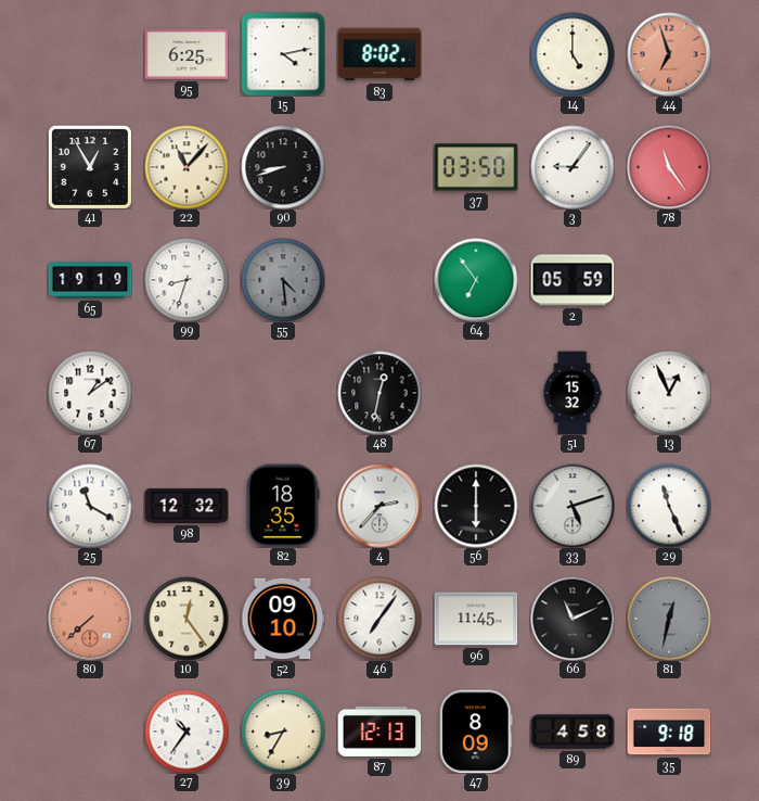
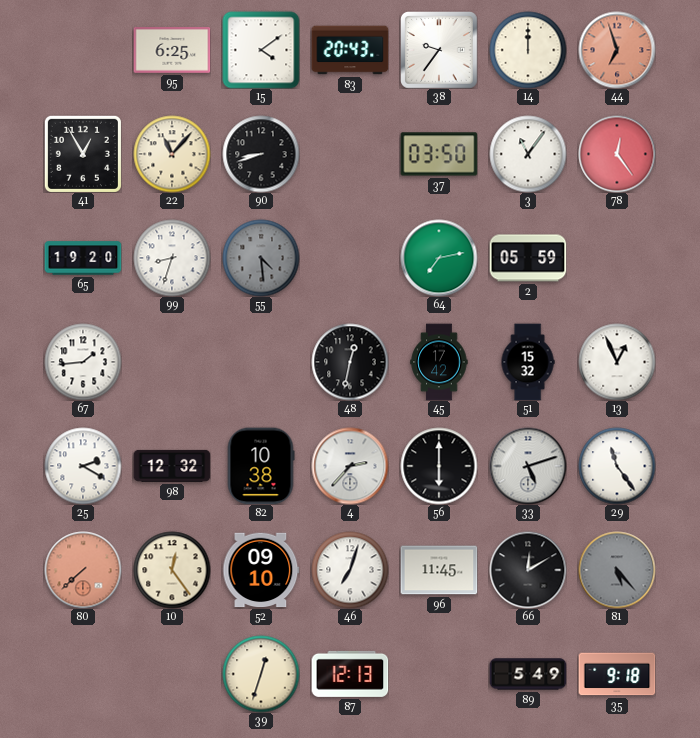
15: 4:13 -> 4:09 (261, 50)
83: 8:02 -> 20:43 (350, 50)
38: none -> 9:36 (439, 50)
14: 5:00 -> 12:00 (528, 50)
3: 9:06 -> 11:06 (528, 154)
78: 11:24 -> 12:24 (617, 154)
65: 19:19 -> 19:20 (83, 258)
64: 6:54 -> 7:13 (439, 258)
67: 1:09 -> 1:44 (83, 362)
45: none -> 17:42 (439, 362)
25: 11:20 -> 2:20 (83, 466)
82: 18:35 -> 10:38 (261, 466)
29: 11:26 -> 11:24 (617, 466)
46: 7:06 -> 7:03 (350, 570)
66: 11:11 -> 12:10 (528, 570)
81: 12:32 -> 5:23 (617, 570)
27: 10:36 -> none (186, 732)
39: 8:35 -> 12:33 (261, 674)
47: 8:09 -> none (476, 732)
89: 4:58 -> 5:49 (528, 674)
